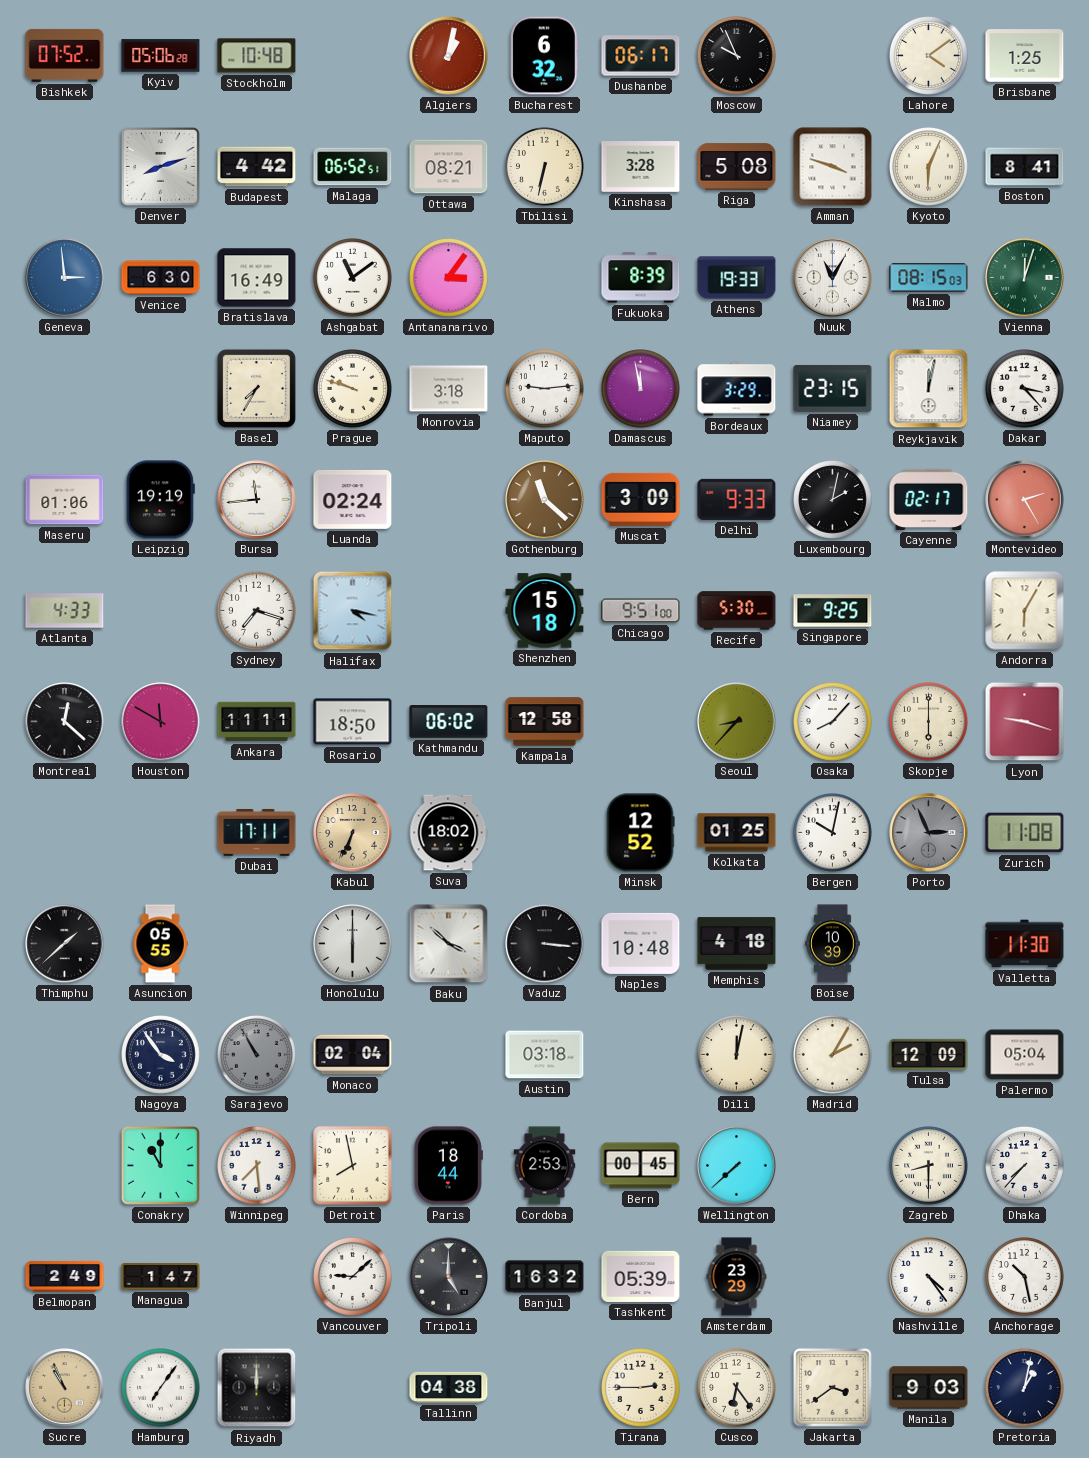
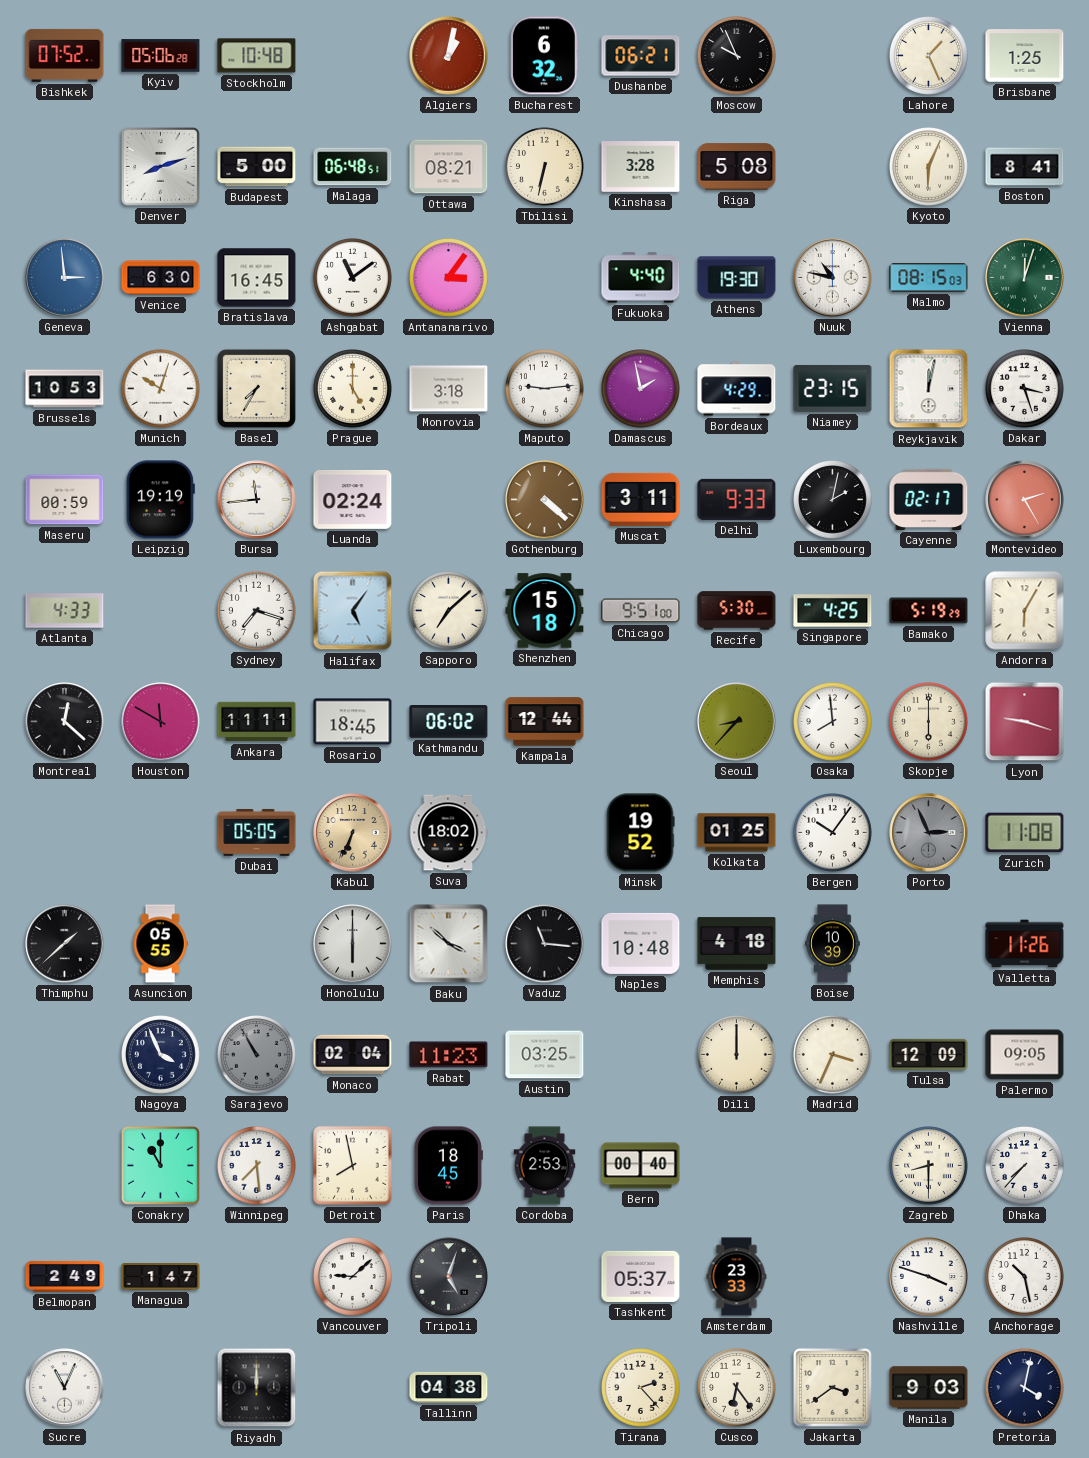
Dushanbe: 06:17 -> 06:21 (641, 56)
Lahore: 4:09 -> 1:26 (929, 56)
Budapest: 4:42 -> 5:00 (257, 167)
Malaga: 06:52 -> 06:48 (353, 167)
Amman: 3:48 -> none (833, 167)
Bratislava: 16:49 -> 16:45 (257, 278)
Fukuoka: 8:39 -> 4:40 (641, 278)
Athens: 19:33 -> 19:30 (737, 278)
Nuuk: 11:05 -> 10:47 (833, 278)
Brussels: none -> 10:53 (65, 389)
Munich: none -> 10:03 (161, 389)
Prague: 9:48 -> 5:00 (353, 389)
Damascus: 11:58 -> 1:58 (641, 389)
Bordeaux: 3:29 -> 4:29 (737, 389)
Dakar: 3:23 -> 3:27 (1025, 389)
Maseru: 01:06 -> 00:59 (65, 500)
Gothenburg: 11:22 -> 4:22 (545, 500)
Muscat: 3:09 -> 3:11 (641, 499)
Halifax: 4:17 -> 5:06 (353, 611)
Sapporo: none -> 7:08 (449, 611)
Singapore: 9:25 -> 4:25 (833, 611)
Bamako: none -> 5:19 (929, 611)
Rosario: 18:50 -> 18:45 (353, 722)
Kampala: 12:58 -> 12:44 (545, 722)
Osaka: 8:07 -> 7:59 (833, 722)
Dubai: 17:11 -> 05:05 (257, 832)
Minsk: 12:52 -> 19:52 (640, 833)
Bergen: 10:02 -> 10:06 (833, 833)
Vaduz: 3:16 -> 11:16 (545, 944)
Valletta: 11:30 -> 11:26 (1025, 944)
Nagoya: 3:54 -> 3:56 (161, 1055)
Rabat: none -> 11:23 (449, 1055)
Austin: 03:18 -> 03:25 (545, 1055)
Dili: 12:02 -> 12:00 (737, 1055)
Madrid: 2:05 -> 3:34 (833, 1055)
Palermo: 05:04 -> 09:05 (1025, 1055)
Paris: 18:44 -> 18:45 (448, 1166)
Bern: 00:45 -> 00:40 (641, 1166)
Wellington: 7:38 -> none (737, 1166)
Tripoli: 5:00 -> 5:03 (449, 1277)
Banjul: 16:32 -> none (545, 1277)
Tashkent: 05:39 -> 05:37 (641, 1276)
Amsterdam: 23:29 -> 23:33 (737, 1277)
Nashville: 4:24 -> 3:48 (929, 1277)
Sucre: 10:56 -> 11:04 (65, 1388)
Sucre dial: champagne -> white (65, 1388)
Hamburg: 7:06 -> none (161, 1388)
Tirana: 2:45 -> 2:23 (641, 1388)
Pretoria: 1:02 -> 4:02 (1025, 1388)
